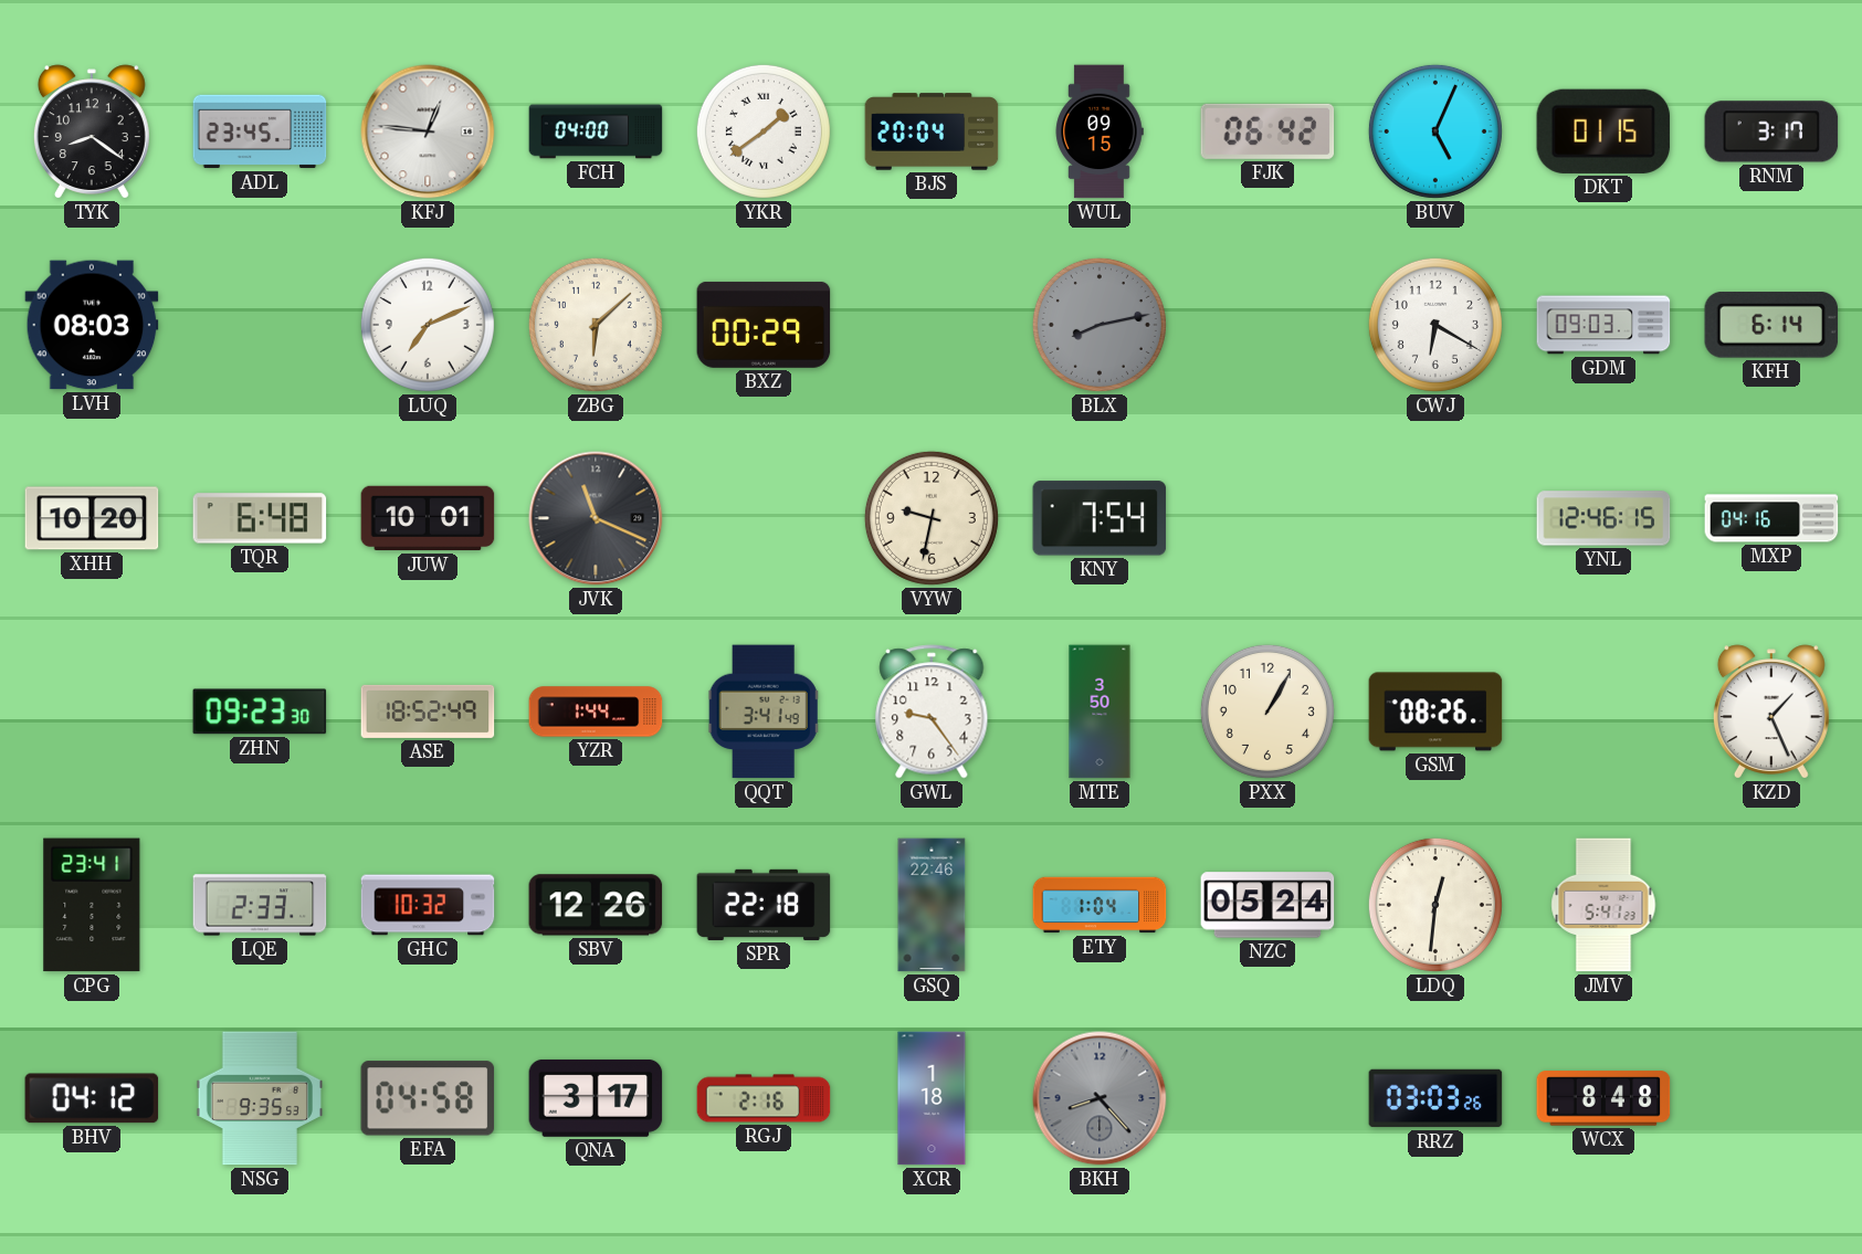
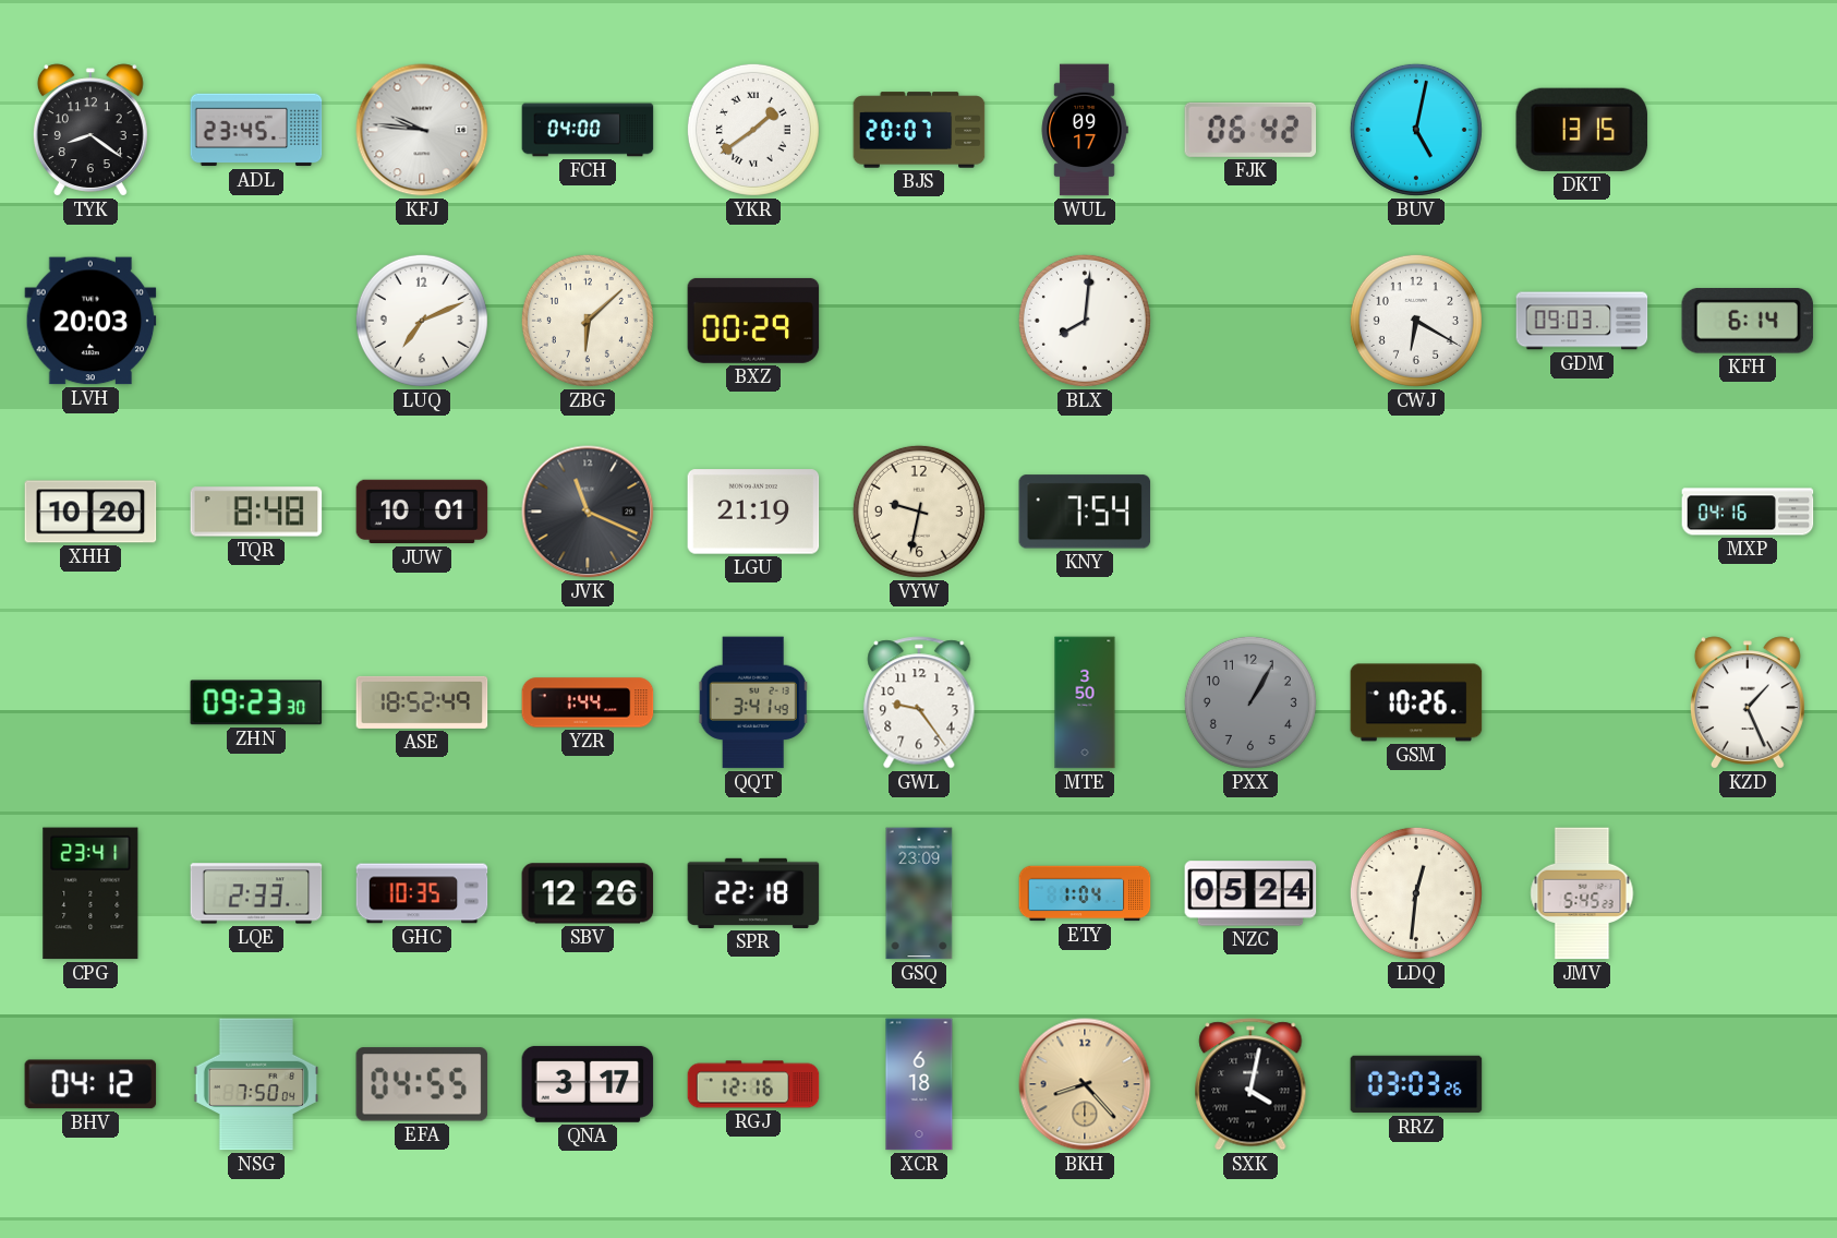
KFJ: 12:46 -> 9:46 (422, 130)
BJS: 20:04 -> 20:07 (919, 130)
WUL: 09:15 -> 09:17 (1085, 130)
BUV: 5:04 -> 5:02 (1416, 130)
DKT: 01:15 -> 13:15 (1582, 130)
RNM: 3:17 -> none (1771, 131)
LVH: 08:03 -> 20:03 (90, 321)
BLX: 8:13 -> 8:01 (1085, 321)
BLX dial: grey -> white (1085, 321)
TQR: 6:48 -> 8:48 (256, 512)
LGU: none -> 21:19 (753, 512)
YNL: 12:46 -> none (1603, 518)
PXX dial: cream -> grey (1250, 702)
GSM: 08:26 -> 10:26 (1416, 702)
GHC: 10:32 -> 10:35 (422, 893)
GSQ: 22:46 -> 23:09 (919, 893)
JMV: 5:41 -> 5:45 (1582, 893)
NSG: 9:35 -> 7:50 (256, 1084)
EFA: 04:58 -> 04:55 (422, 1084)
RGJ: 2:16 -> 12:16 (753, 1084)
XCR: 1:18 -> 6:18 (919, 1084)
BKH dial: grey -> champagne (1085, 1084)
SXK: none -> 4:02 (1250, 1084)
WCX: 8:48 -> none (1603, 1098)
